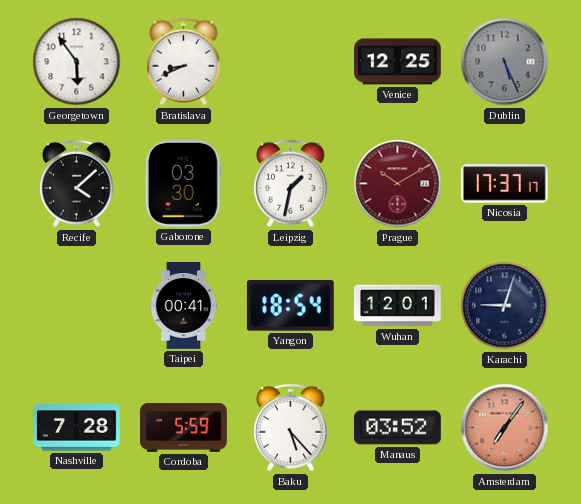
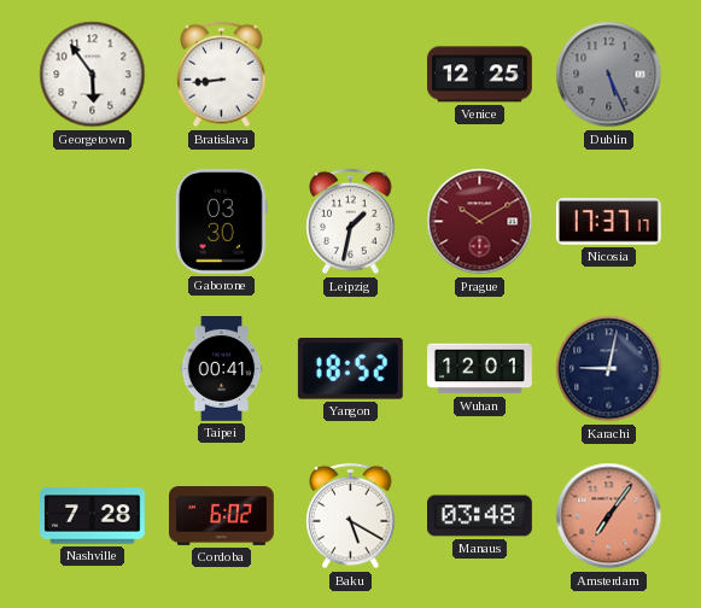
Bratislava: 8:41 -> 8:44 (222, 75)
Recife: 4:08 -> none (77, 184)
Yangon: 18:54 -> 18:52 (350, 369)
Karachi: 9:03 -> 9:02 (609, 369)
Cordoba: 5:59 -> 6:02 (222, 516)
Baku: 5:23 -> 5:20 (351, 516)
Manaus: 03:52 -> 03:48 (480, 516)
